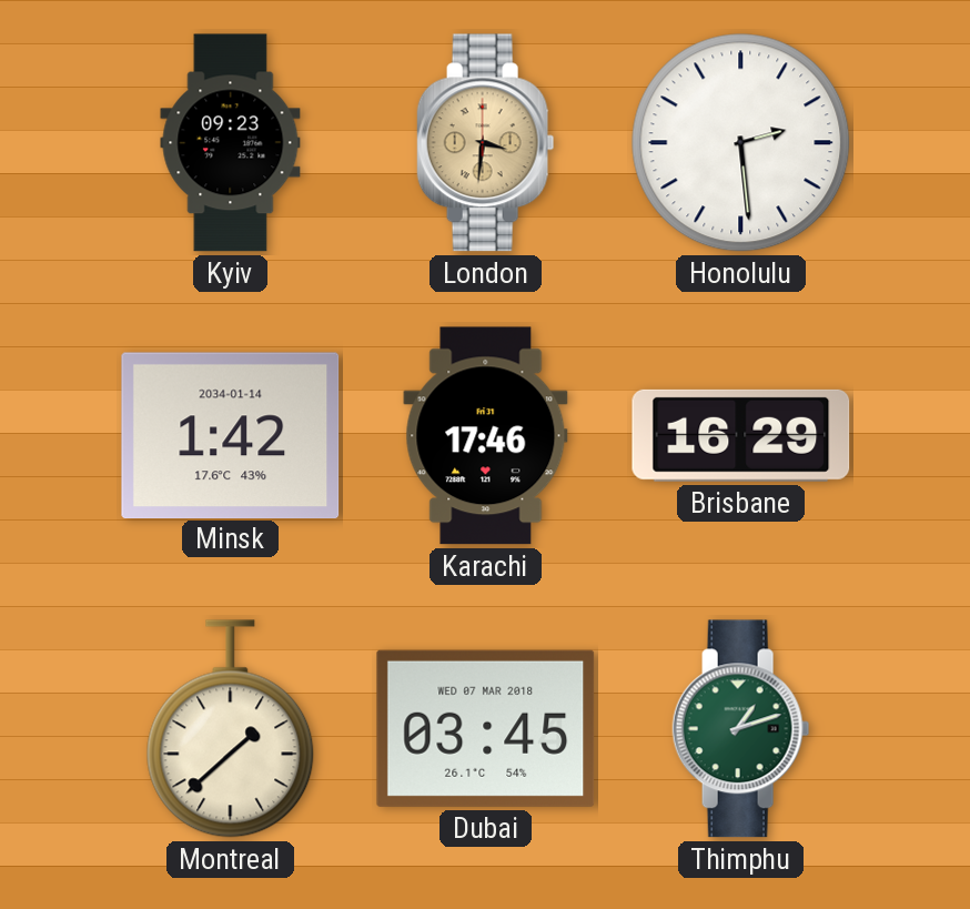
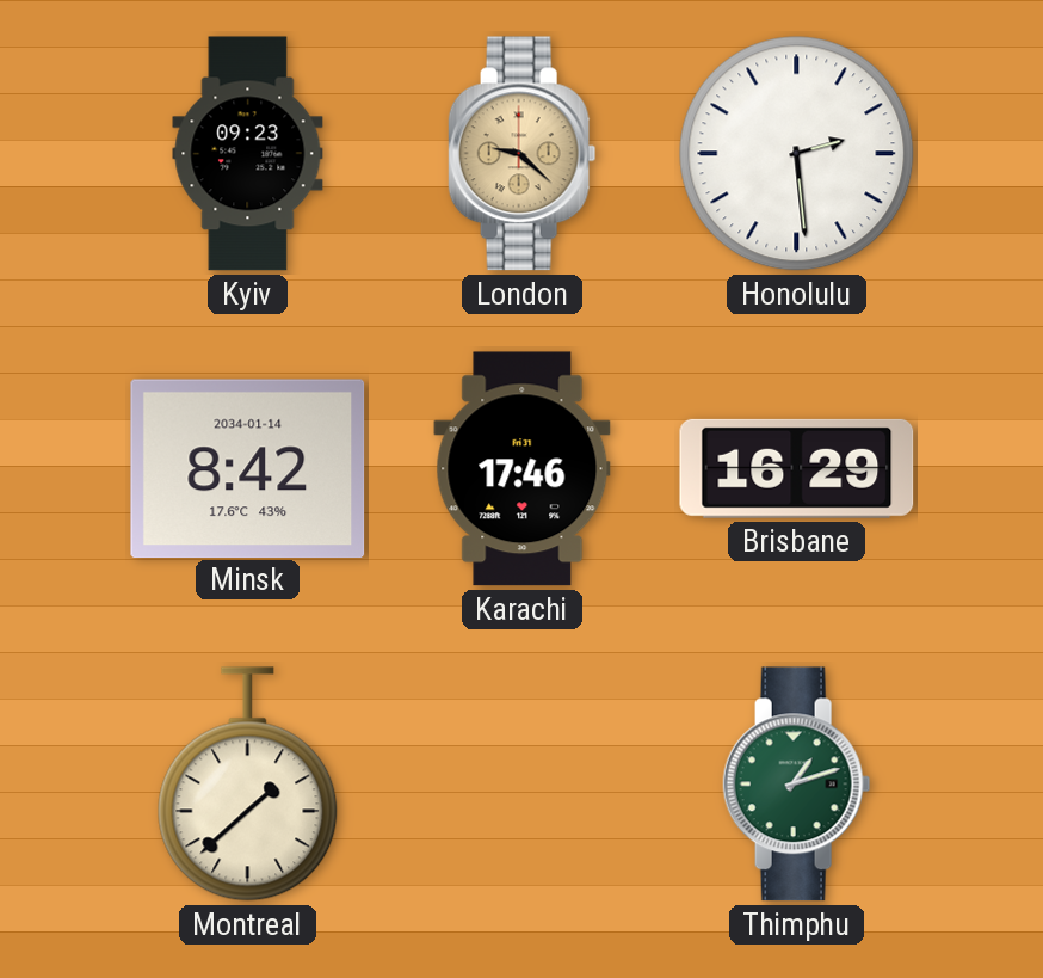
London: 3:31 -> 9:22 (523, 154)
Minsk: 1:42 -> 8:42 (248, 468)
Dubai: 03:45 -> none (486, 728)
